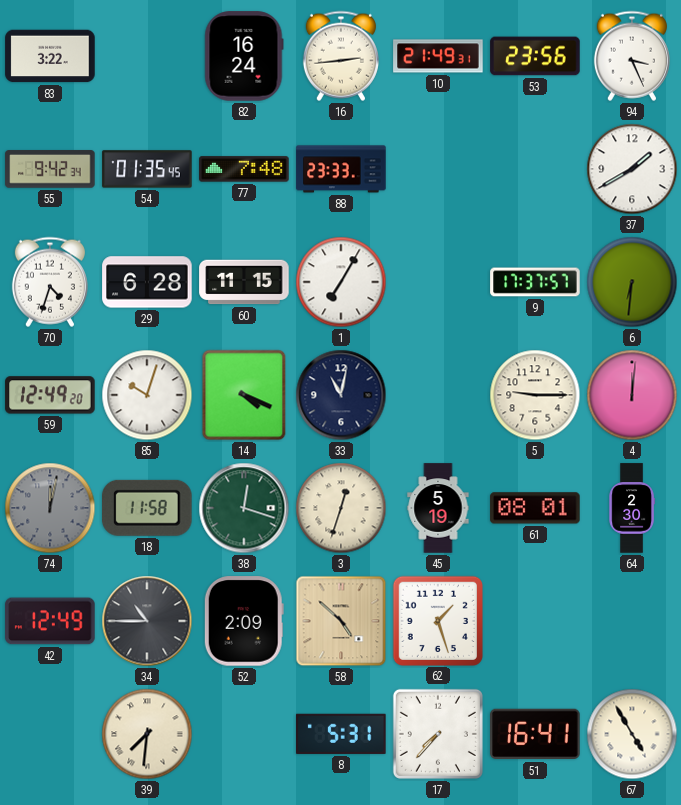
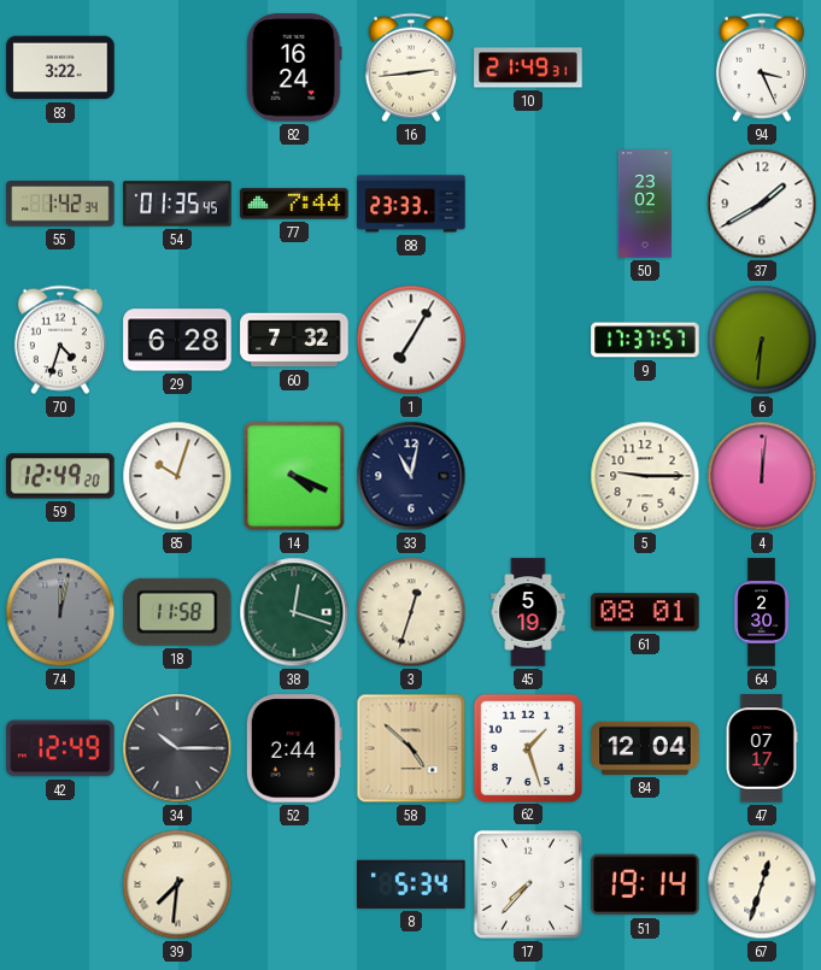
53: 23:56 -> none (535, 56)
55: 9:42 -> 1:42 (60, 204)
77: 7:48 -> 7:44 (294, 204)
50: none -> 23:02 (645, 204)
60: 11:15 -> 7:32 (294, 340)
34: 10:45 -> 10:15 (177, 748)
52: 2:09 -> 2:44 (294, 748)
84: none -> 12:04 (645, 748)
47: none -> 07:17 (762, 748)
8: 5:31 -> 5:34 (411, 884)
51: 16:41 -> 19:14 (645, 884)
67: 4:55 -> 12:33 (762, 884)
